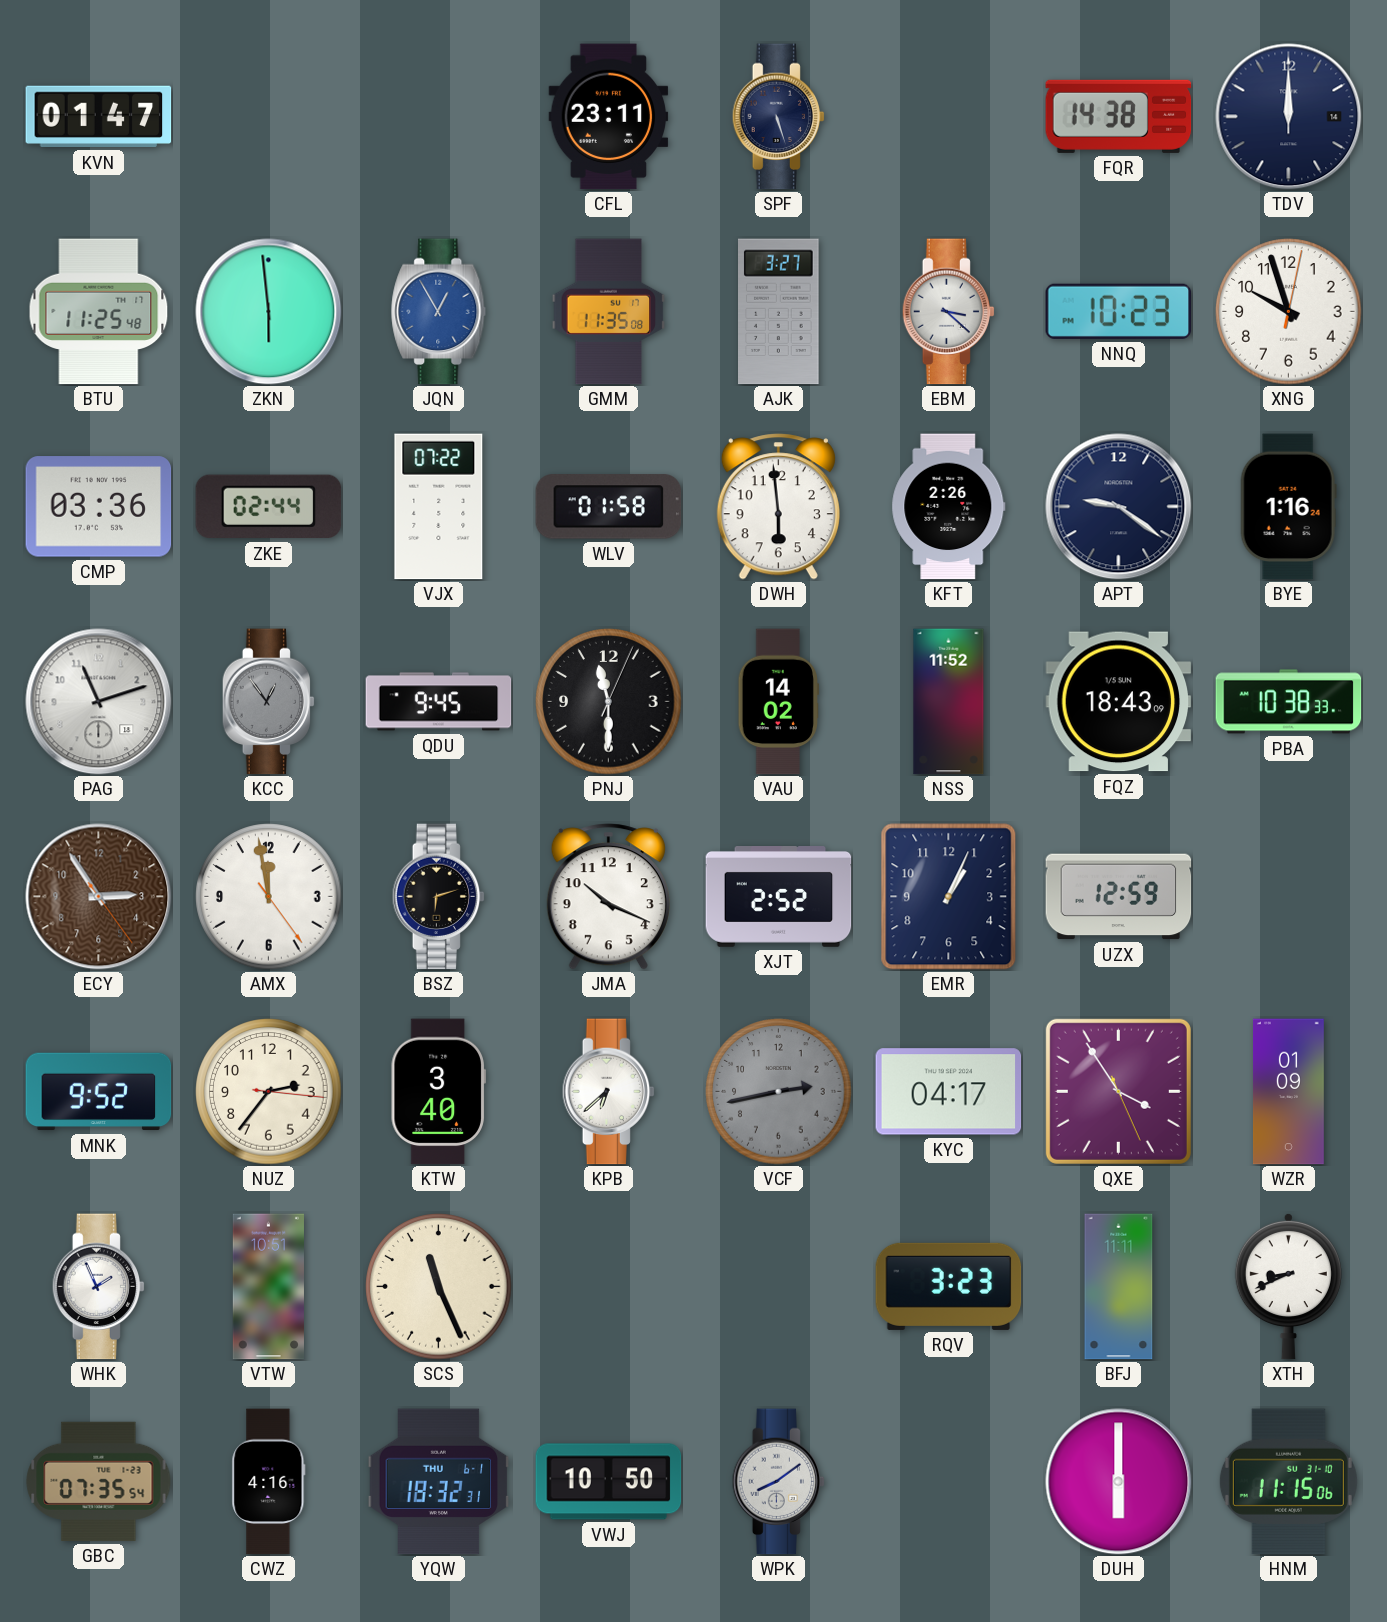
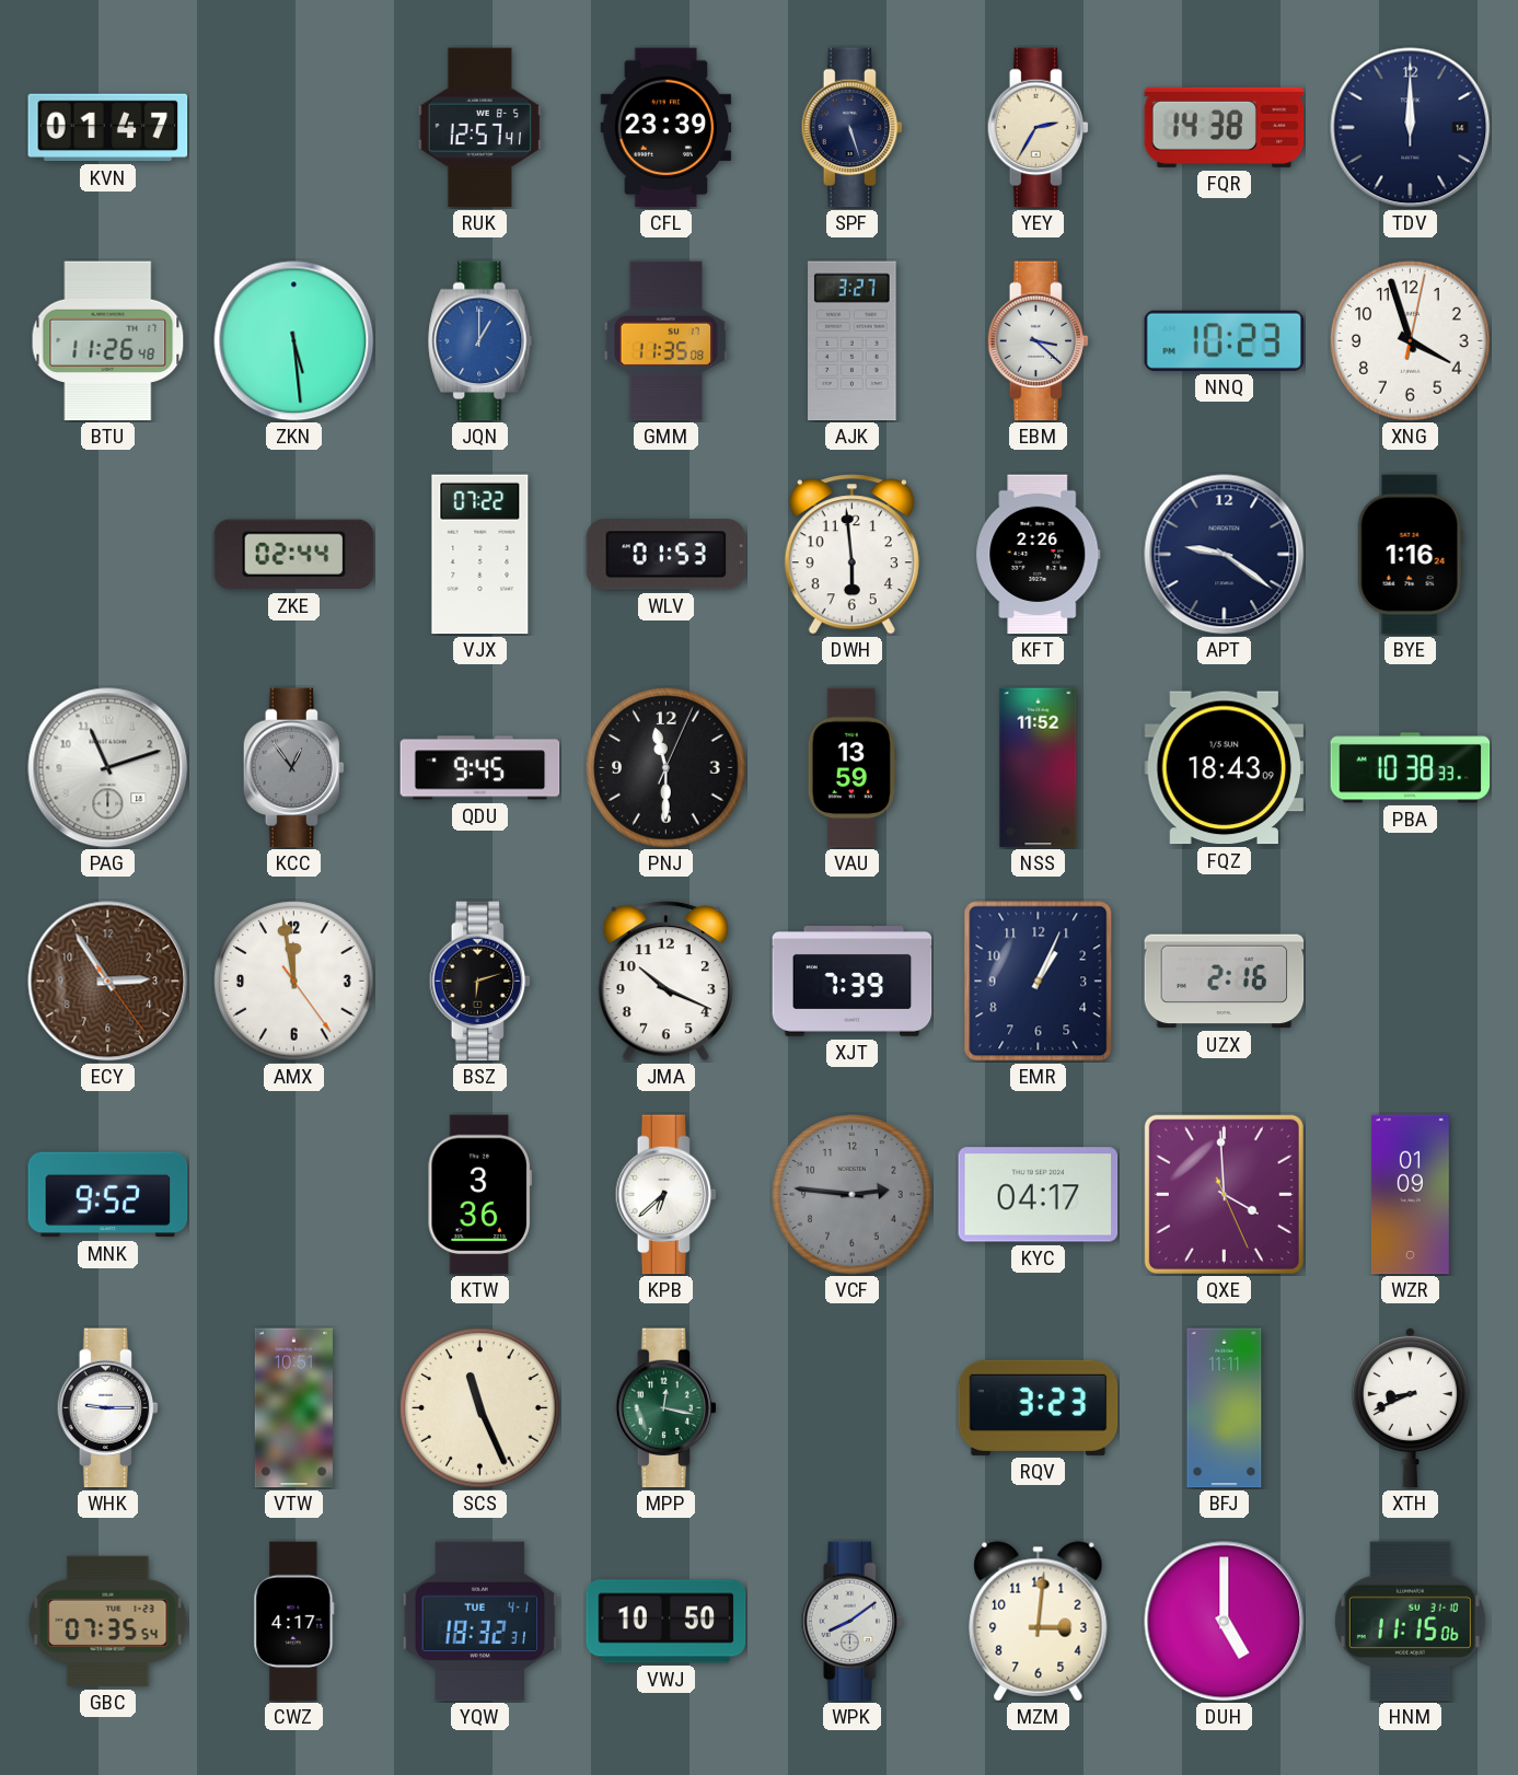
RUK: none -> 12:57 (479, 128)
CFL: 23:11 -> 23:39 (667, 128)
YEY: none -> 2:35 (1039, 128)
BTU: 11:25 -> 11:26 (108, 341)
ZKN: 5:59 -> 5:29 (294, 341)
JQN: 12:55 -> 1:00 (480, 341)
XNG: 9:57 -> 3:57 (1411, 341)
CMP: 03:36 -> none (99, 507)
WLV: 01:58 -> 01:53 (667, 555)
VAU: 14:02 -> 13:59 (851, 768)
XJT: 2:52 -> 7:39 (853, 982)
UZX: 12:59 -> 2:16 (1225, 982)
NUZ: 2:36 -> none (269, 1092)
KTW: 3:40 -> 3:36 (479, 1195)
VCF: 2:43 -> 2:46 (853, 1195)
QXE: 3:54 -> 3:59 (1224, 1194)
WHK: 1:56 -> 9:15 (108, 1408)
MPP: none -> 12:17 (667, 1408)
CWZ: 4:16 -> 4:17 (294, 1622)
YQW date: THU 6-1 -> TUE 4-1 (480, 1622)
MZM: none -> 3:01 (1039, 1622)
DUH: 6:00 -> 5:00 (1225, 1622)
